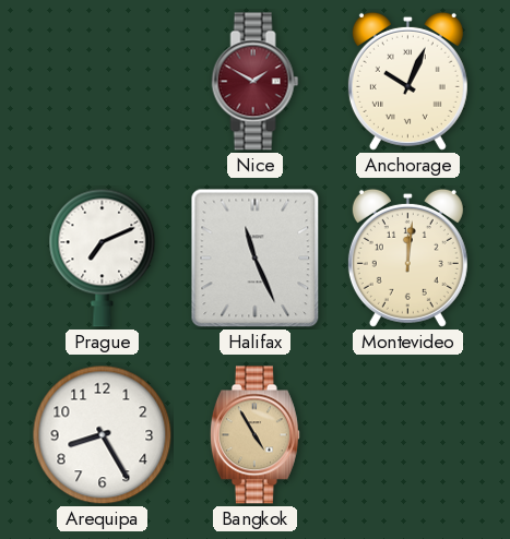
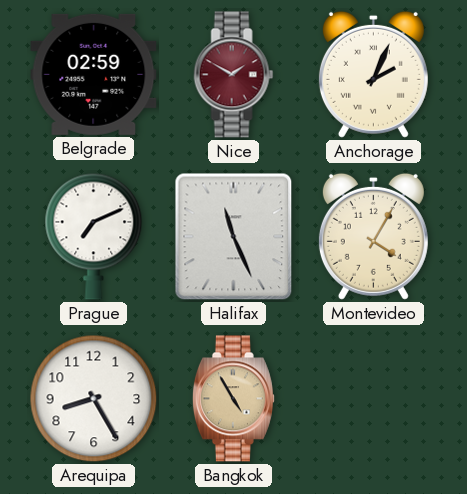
Belgrade: none -> 02:59 (94, 74)
Anchorage: 10:04 -> 2:04 (373, 74)
Montevideo: 12:01 -> 4:05 (373, 236)
